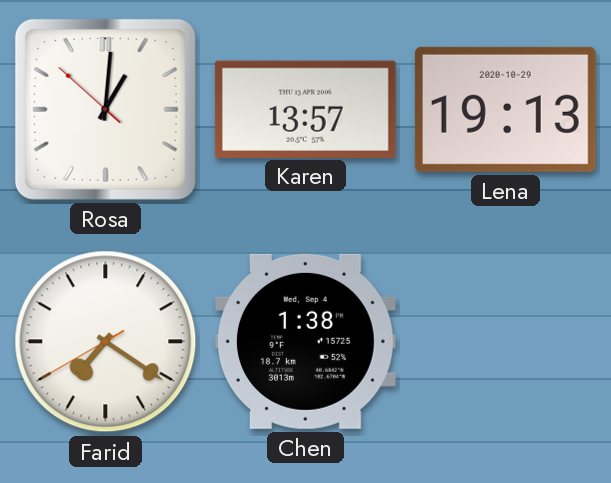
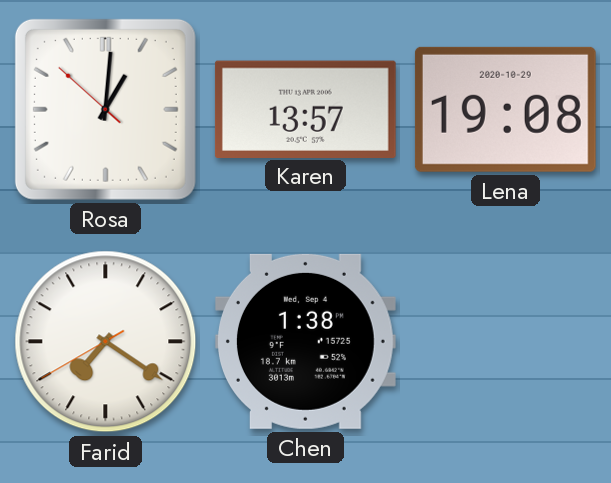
Lena: 19:13 -> 19:08 (505, 109)
